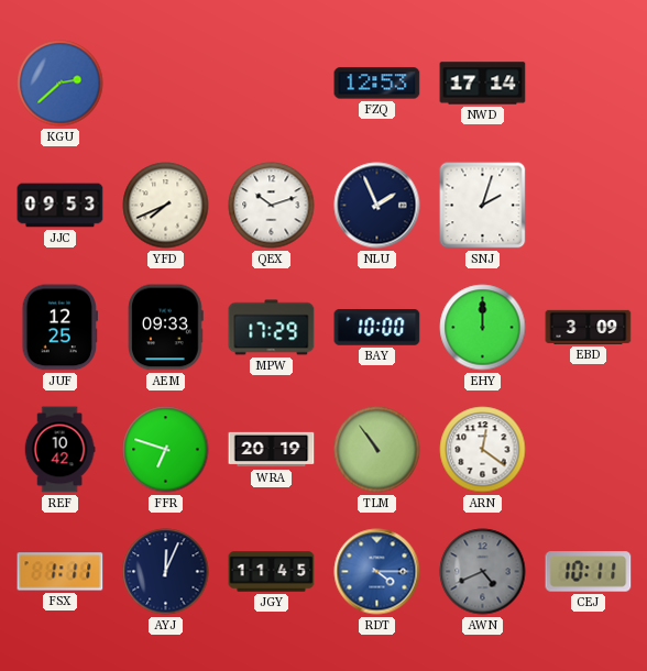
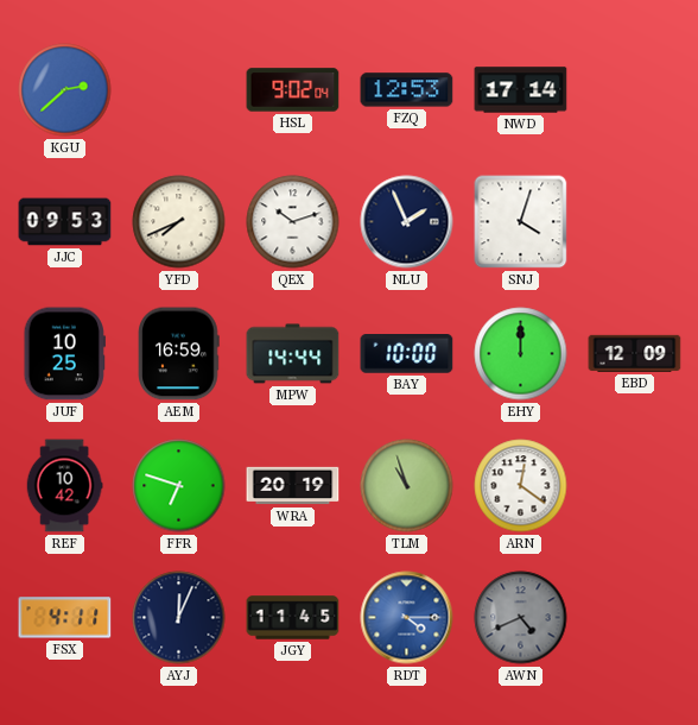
HSL: none -> 9:02 (293, 90)
SNJ: 2:03 -> 4:03 (521, 222)
JUF: 12:25 -> 10:25 (64, 354)
AEM: 09:33 -> 16:59 (179, 354)
MPW: 17:29 -> 14:44 (293, 354)
EBD: 3:09 -> 12:09 (635, 353)
TLM: 10:54 -> 10:57 (407, 486)
FSX: 1:11 -> 4:11 (65, 618)
CEJ: 10:11 -> none (589, 572)
